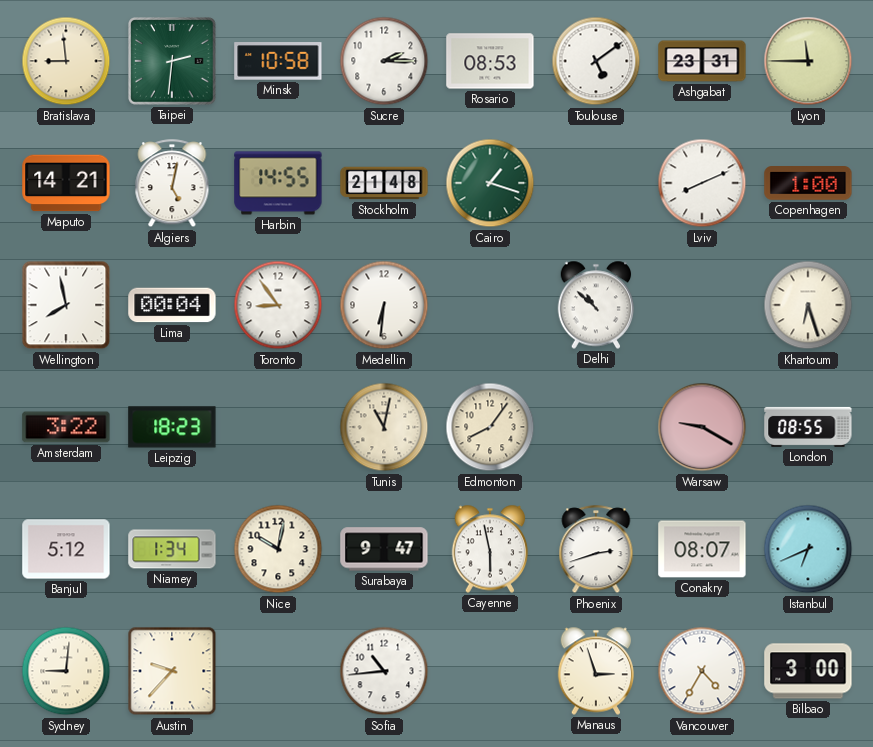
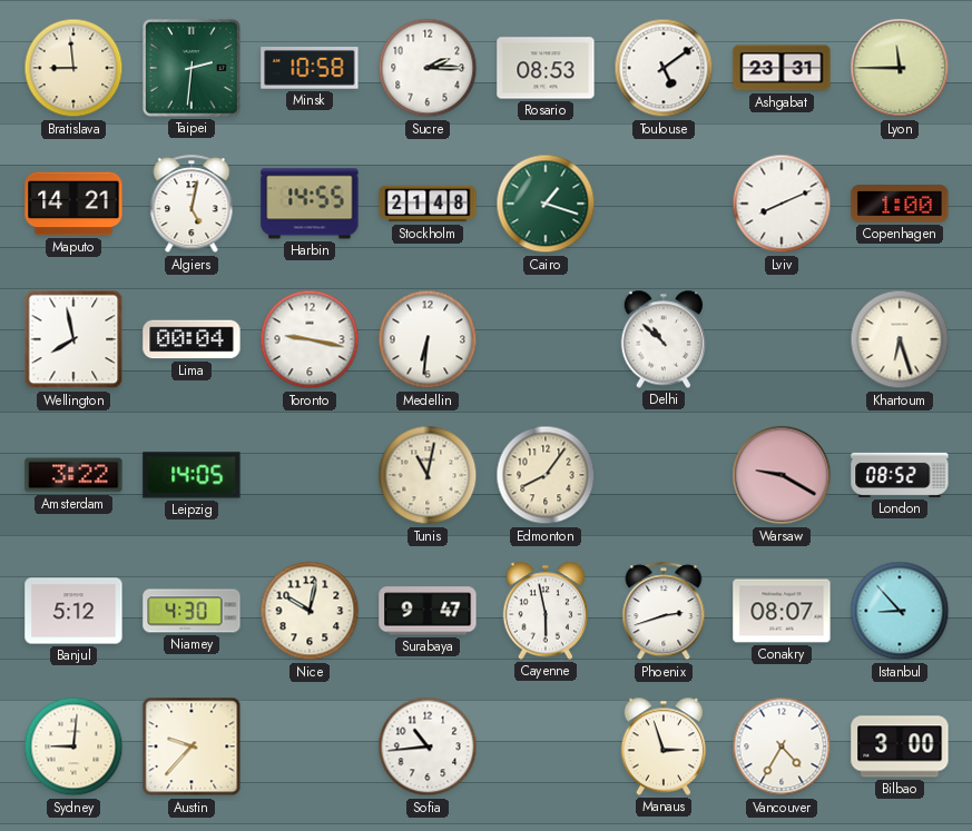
Toronto: 8:54 -> 9:17 (310, 339)
Leipzig: 18:23 -> 14:05 (192, 475)
London: 08:55 -> 08:52 (900, 475)
Niamey: 1:34 -> 4:30 (192, 611)
Istanbul: 6:41 -> 8:53 (900, 611)
